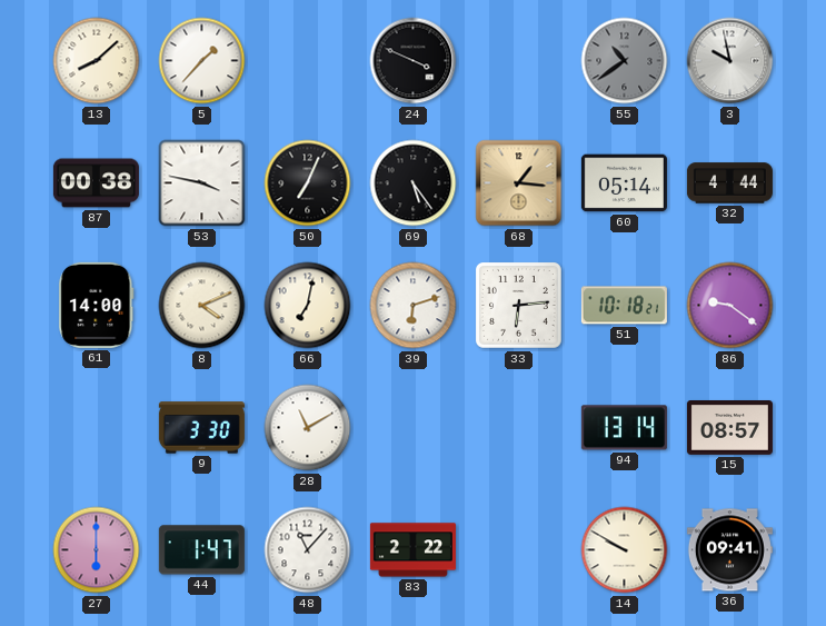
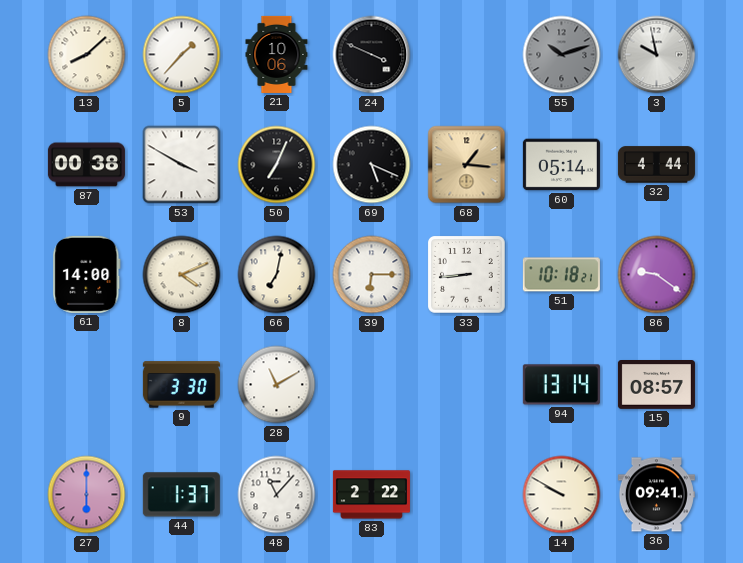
21: none -> 10:06 (277, 54)
55: 10:39 -> 10:12 (562, 55)
53: 3:47 -> 3:50 (182, 165)
69: 5:24 -> 5:19 (372, 165)
39: 6:12 -> 6:15 (372, 275)
33: 6:14 -> 8:44 (467, 275)
44: 1:47 -> 1:37 (181, 495)
